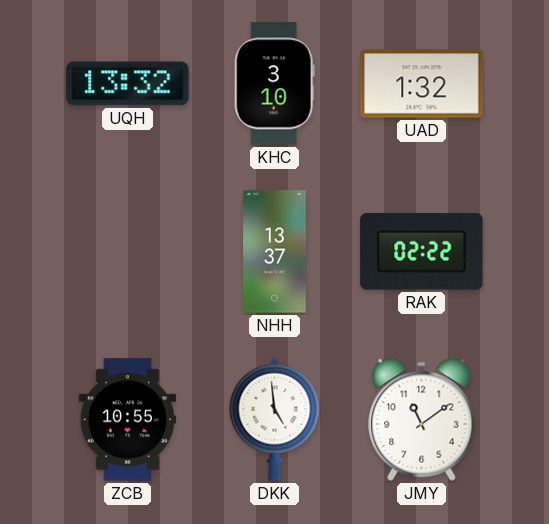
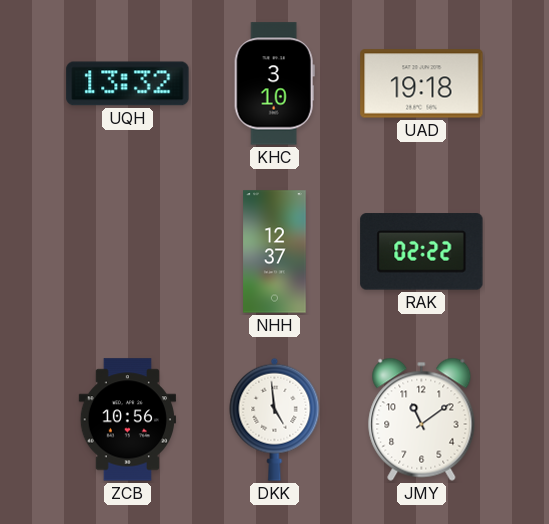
UAD: 1:32 -> 19:18 (422, 84)
NHH: 13:37 -> 12:37 (275, 252)
ZCB: 10:55 -> 10:56 (127, 420)
